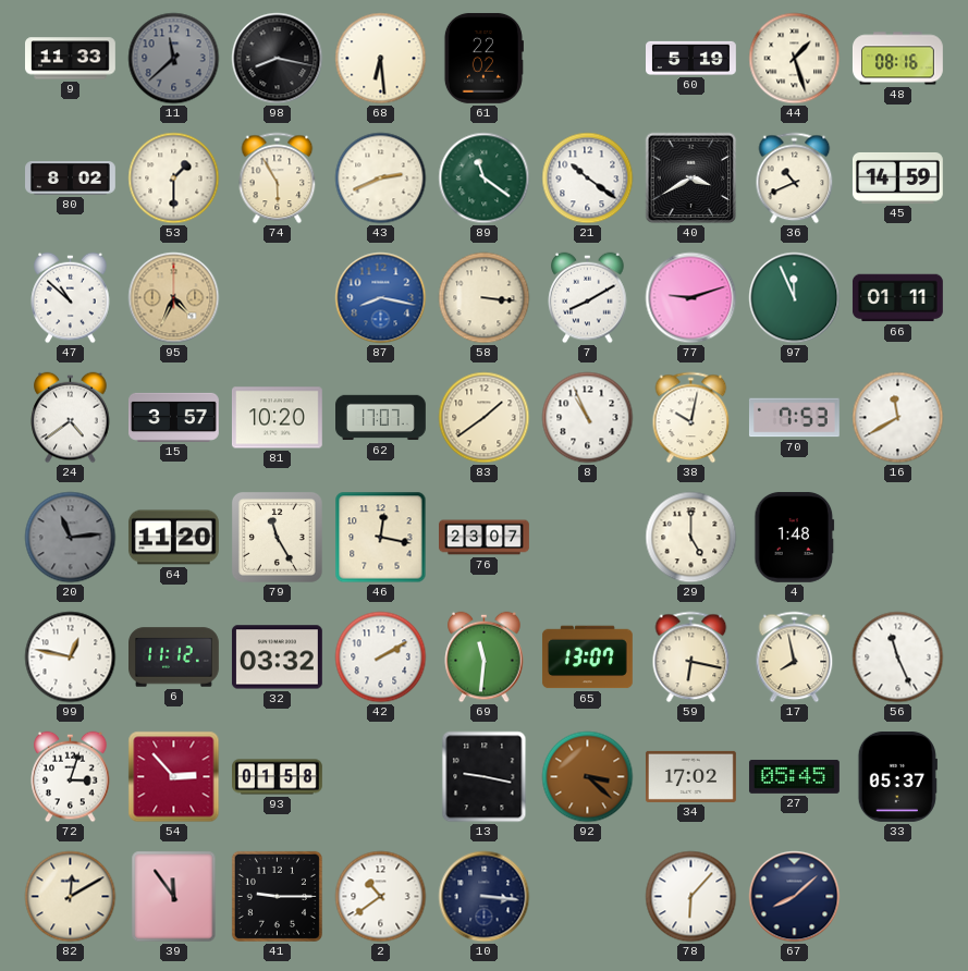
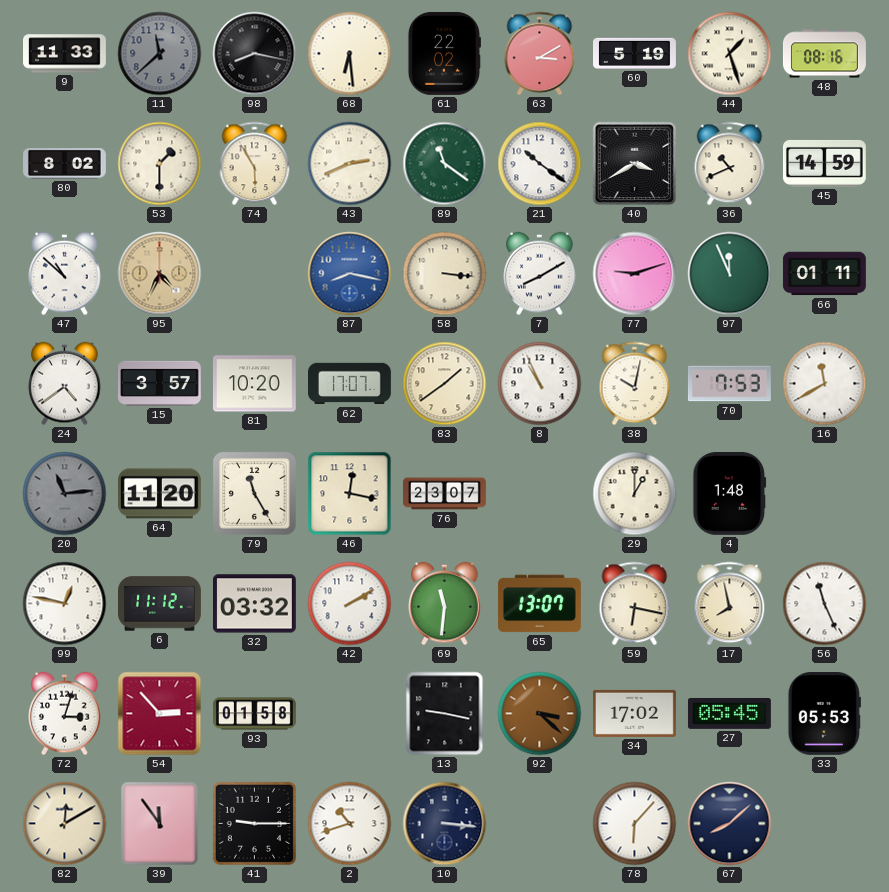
63: none -> 3:10 (540, 54)
29: 5:00 -> 1:00 (635, 494)
33: 05:37 -> 05:53 (824, 713)
2: 10:39 -> 10:42 (350, 824)
